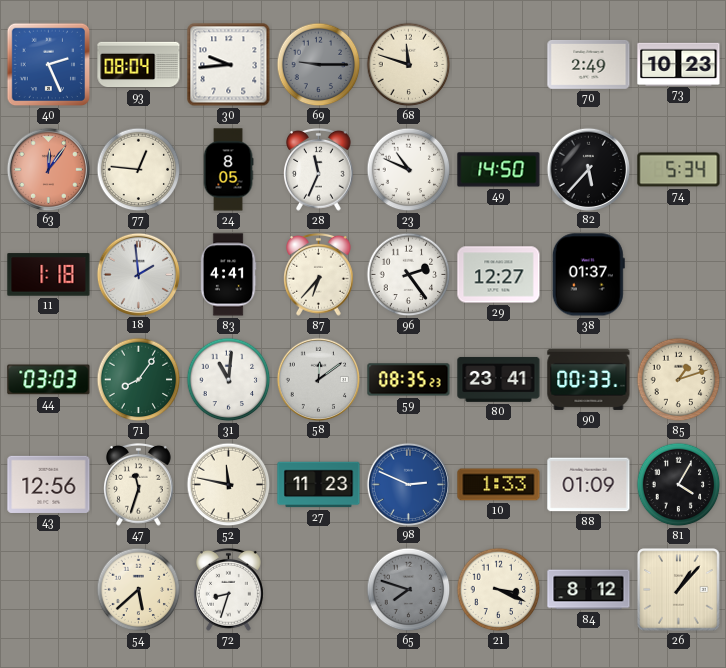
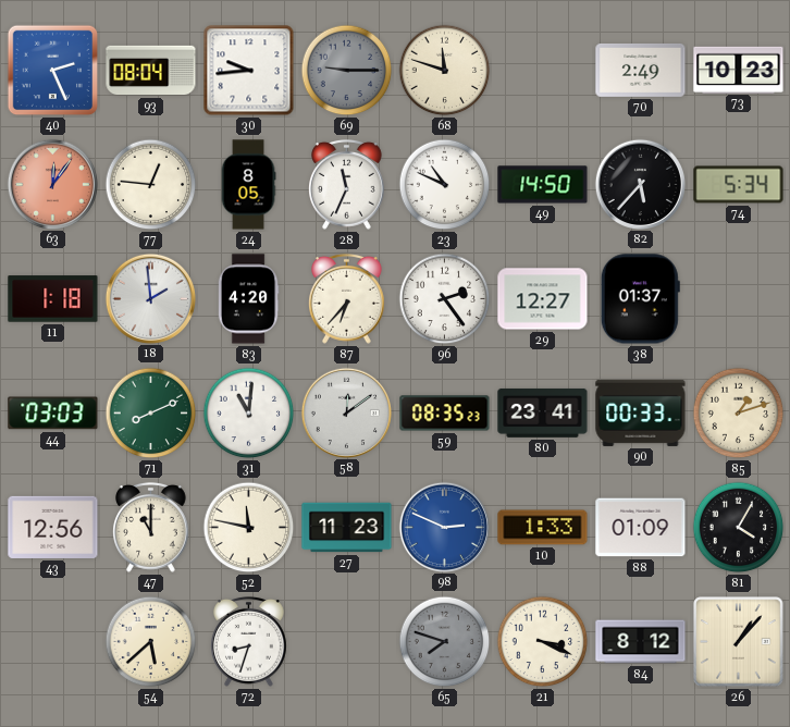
83: 4:41 -> 4:20 (248, 299)
71: 8:06 -> 8:11 (151, 414)
47: 11:33 -> 11:00 (151, 527)
